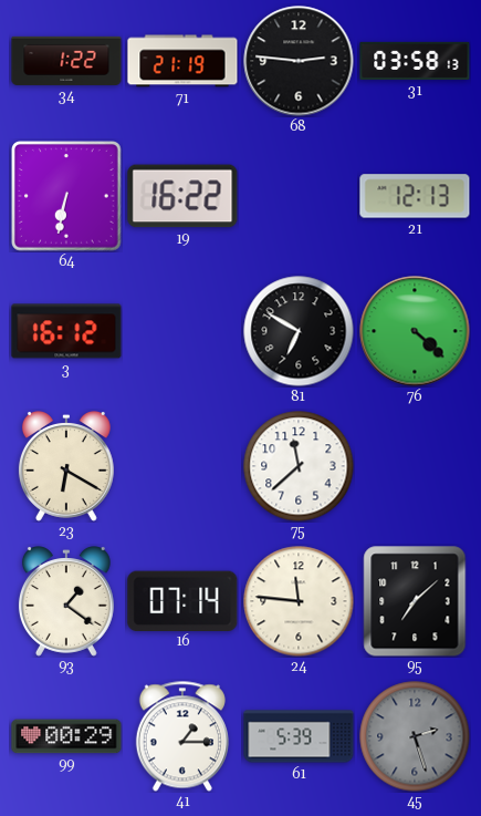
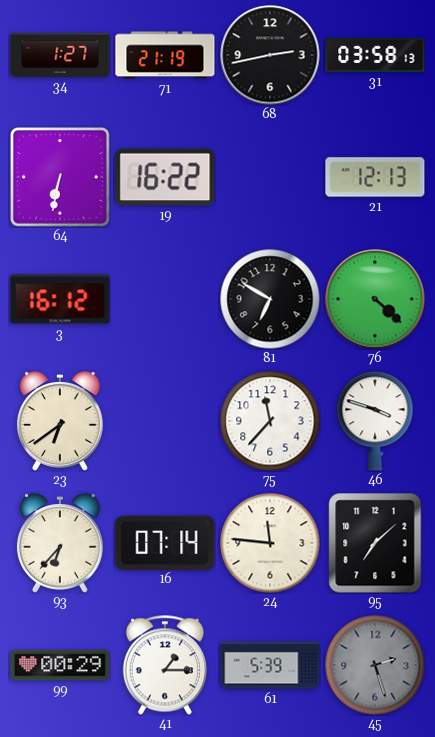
34: 1:22 -> 1:27 (60, 55)
68: 2:46 -> 2:43 (270, 55)
23: 6:20 -> 6:39 (60, 421)
75: 11:38 -> 11:37 (270, 421)
46: none -> 3:48 (375, 421)
93: 1:21 -> 6:37 (60, 543)
